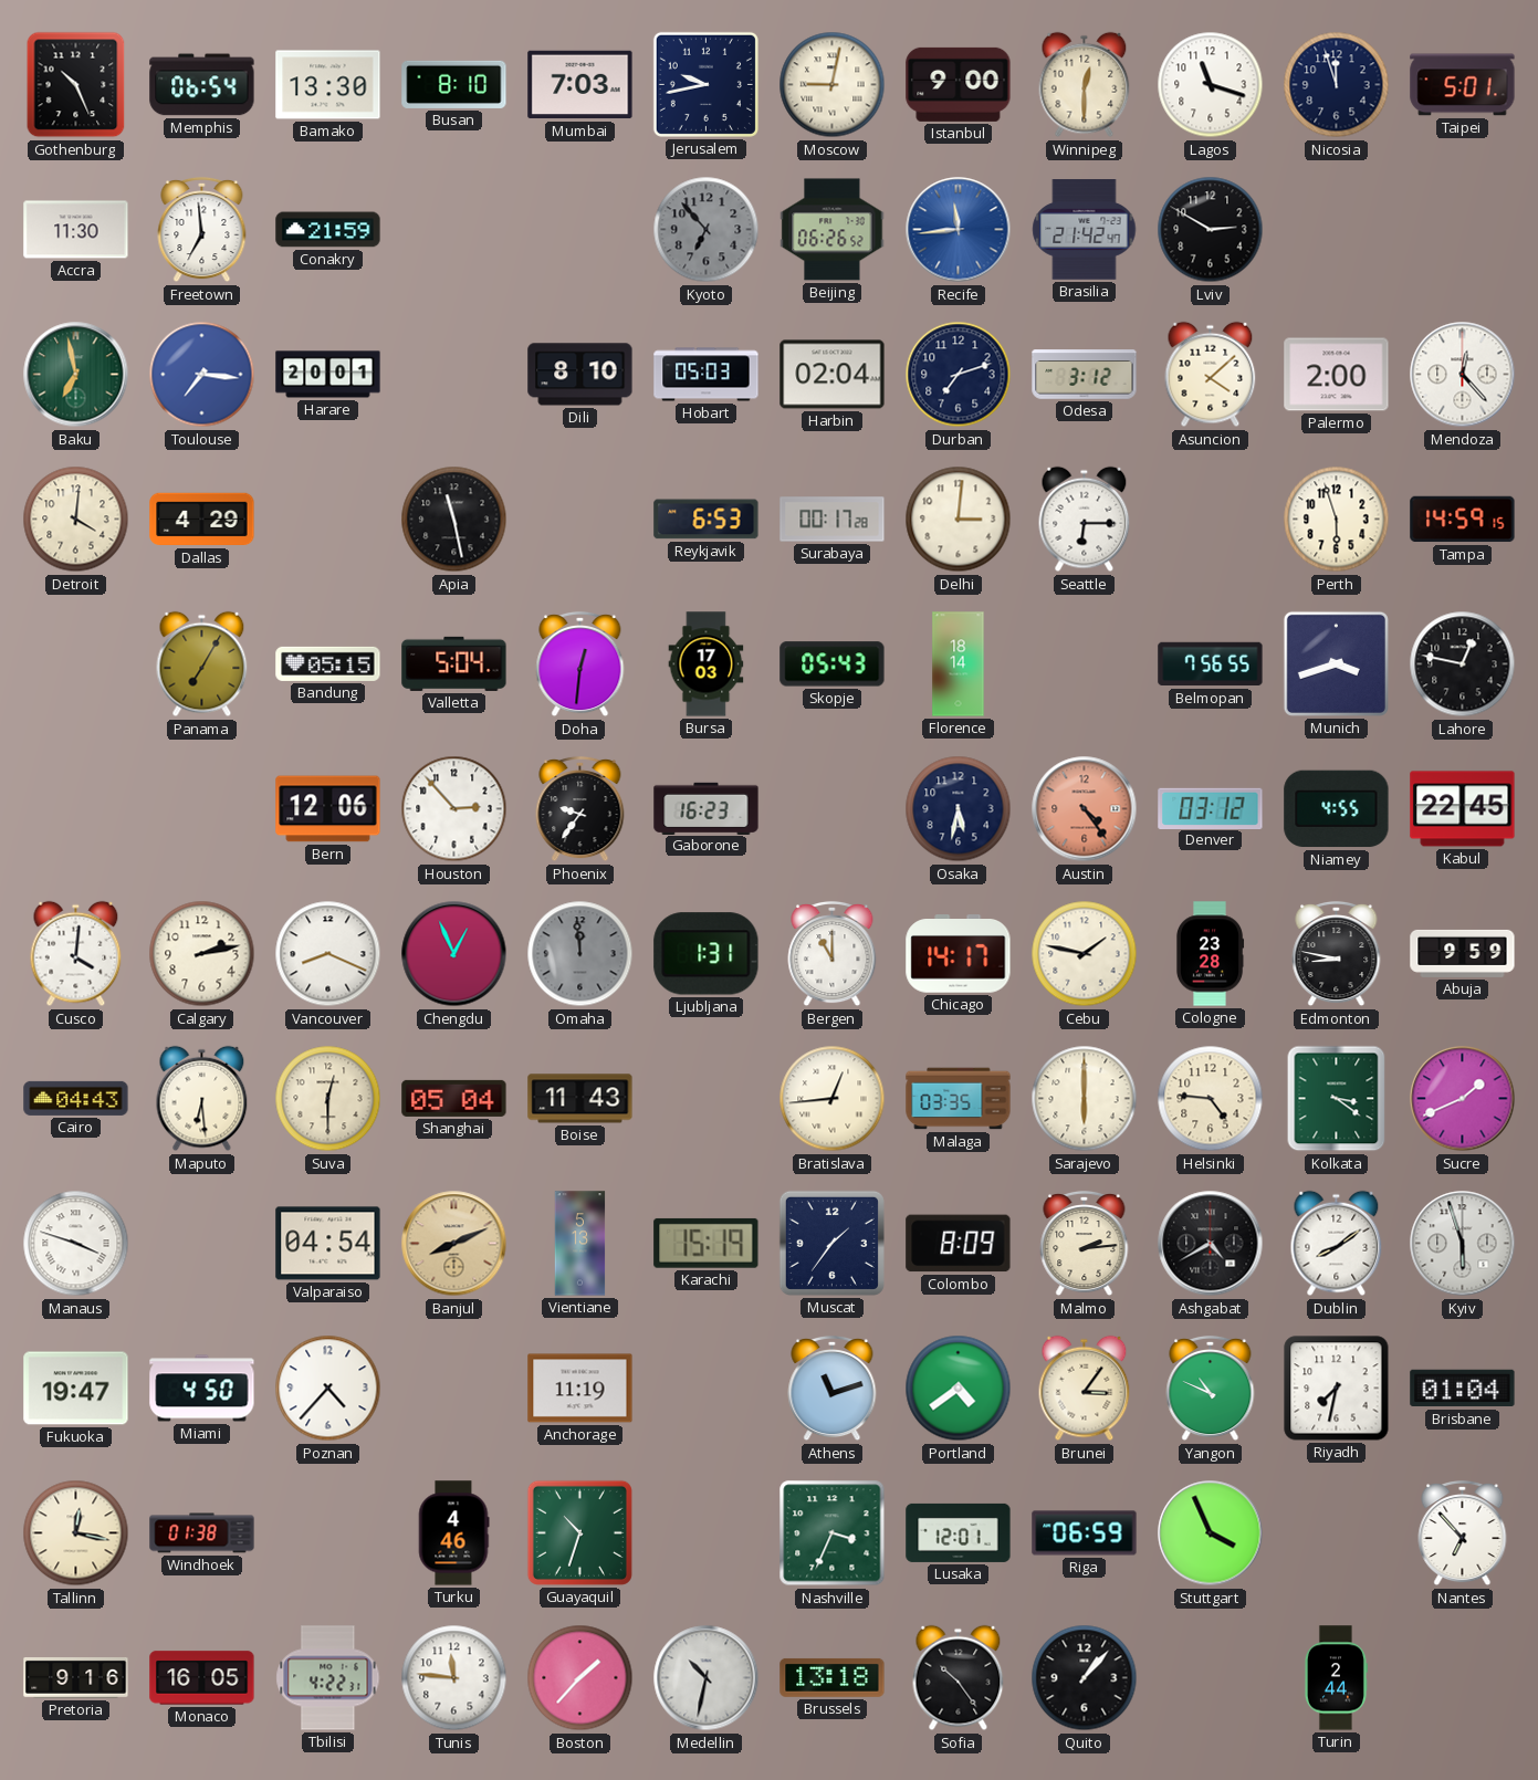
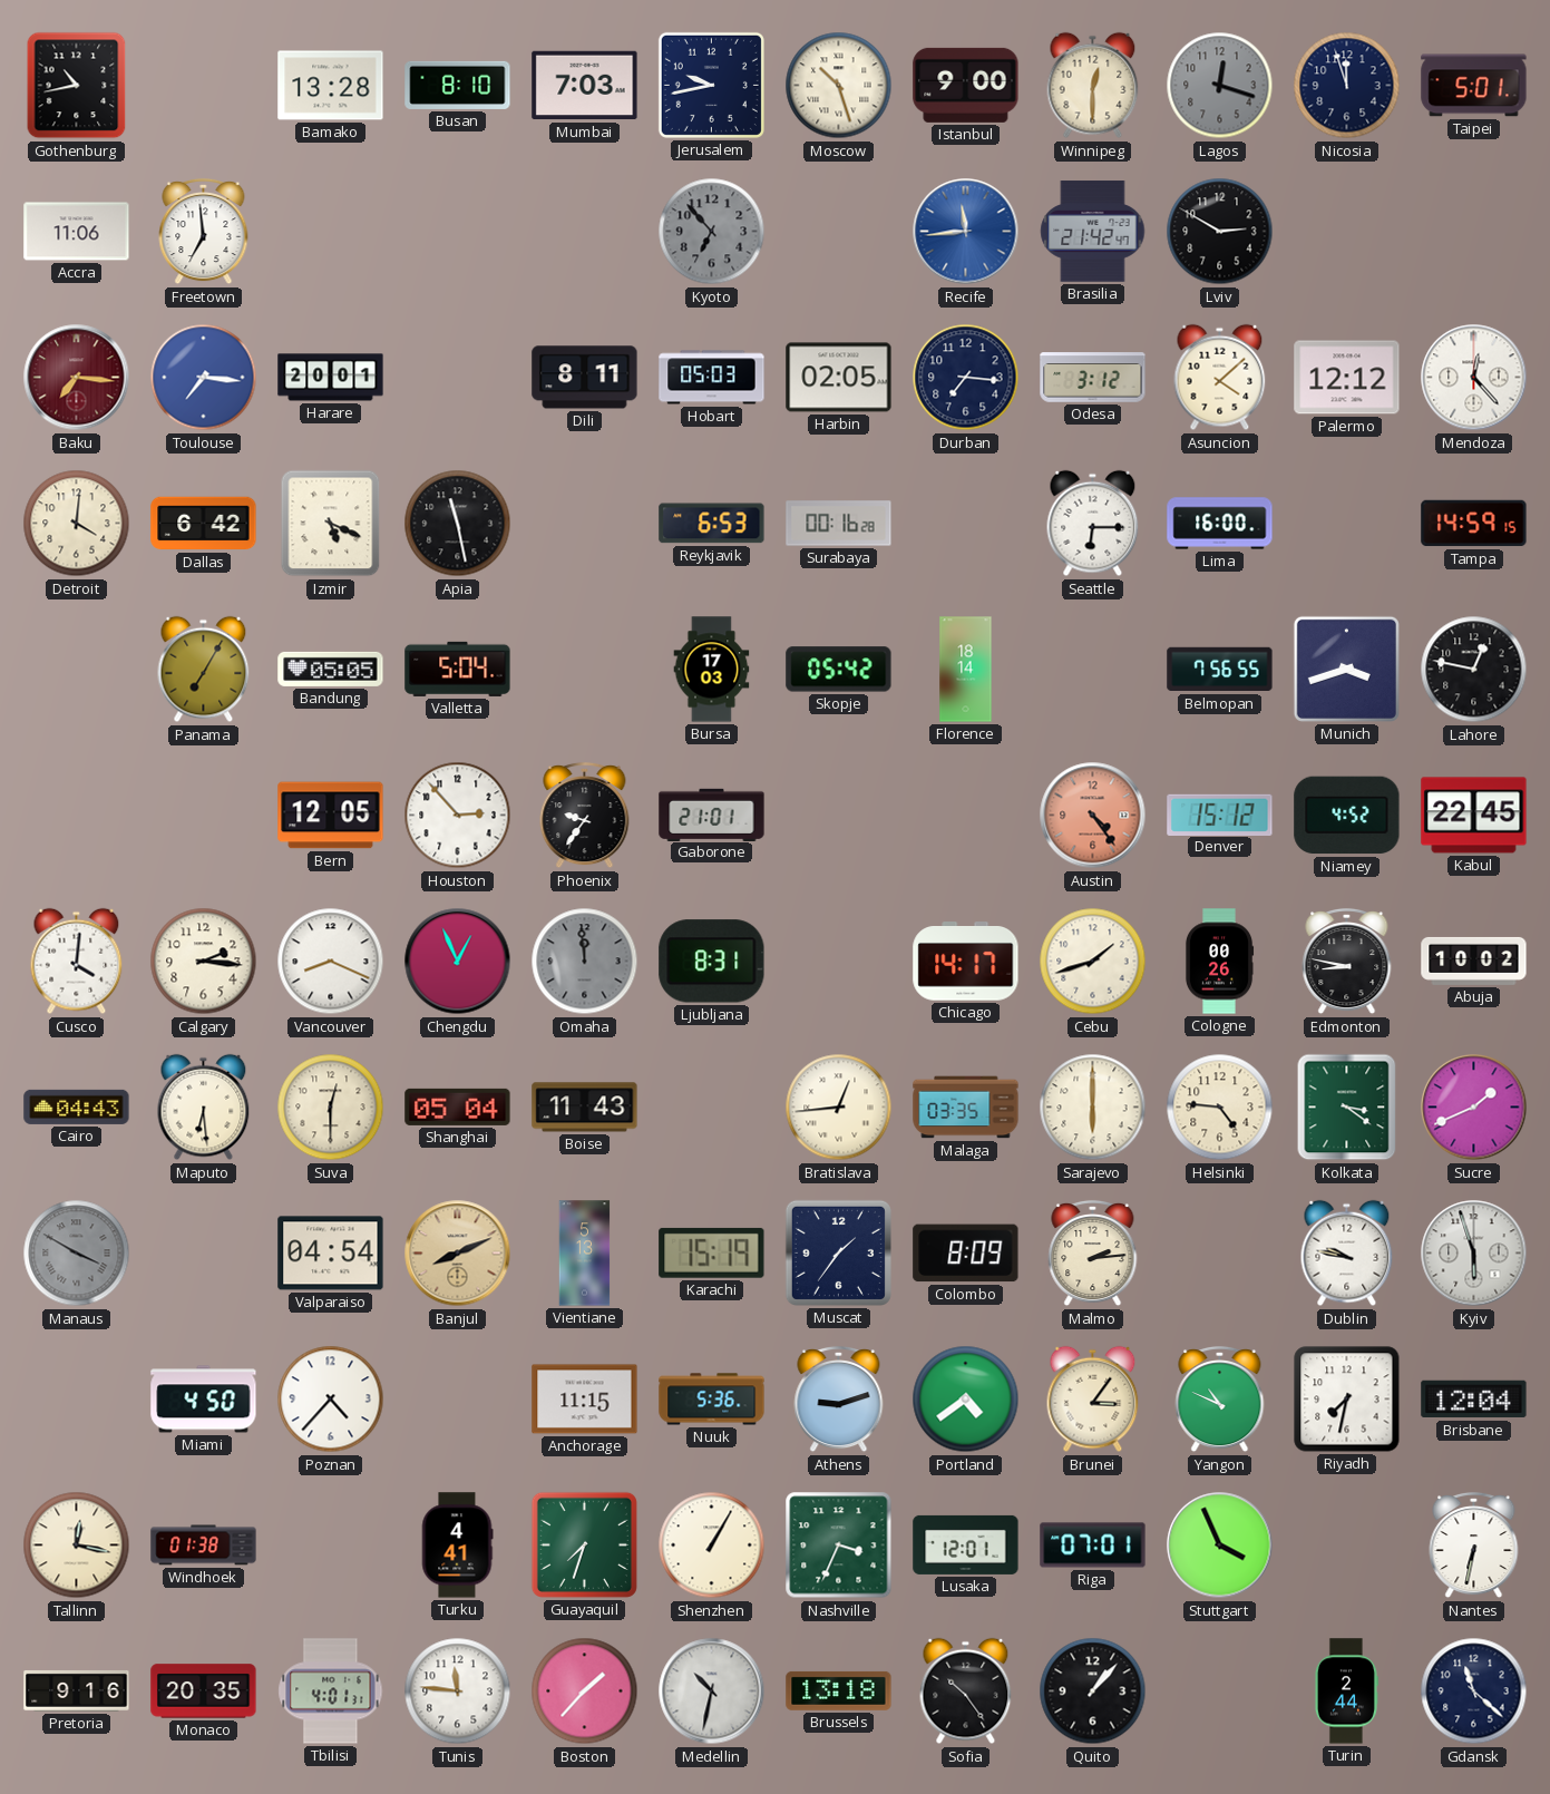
Gothenburg: 10:26 -> 10:43 (77, 86)
Memphis: 06:54 -> none (202, 85)
Bamako: 13:30 -> 13:28 (331, 86)
Moscow: 9:02 -> 10:27 (839, 86)
Lagos: 11:18 -> 12:18 (1220, 86)
Lagos dial: white -> grey (1220, 86)
Accra: 11:30 -> 11:06 (77, 232)
Conakry: 21:59 -> none (328, 230)
Beijing: 06:26 -> none (833, 230)
Baku: 6:58 -> 7:16 (77, 378)
Baku dial: green -> burgundy (77, 378)
Dili: 8:10 -> 8:11 (585, 378)
Harbin: 02:04 -> 02:05 (839, 378)
Durban: 7:12 -> 7:16 (966, 378)
Palermo: 2:00 -> 12:12 (1347, 378)
Dallas: 4:29 -> 6:42 (204, 524)
Izmir: none -> 5:19 (331, 524)
Surabaya: 00:17 -> 00:16 (839, 524)
Delhi: 3:01 -> none (959, 520)
Lima: none -> 16:00 (1220, 524)
Perth: 5:57 -> none (1337, 520)
Bandung: 05:15 -> 05:05 (331, 669)
Doha: 12:31 -> none (580, 664)
Skopje: 05:43 -> 05:42 (839, 670)
Bern: 12:06 -> 12:05 (331, 816)
Gaborone: 16:23 -> 21:01 (712, 815)
Osaka: 5:32 -> none (959, 809)
Denver: 03:12 -> 15:12 (1220, 815)
Niamey: 4:55 -> 4:52 (1347, 816)
Calgary: 2:13 -> 2:16 (204, 962)
Ljubljana: 1:31 -> 8:31 (712, 962)
Bergen: 11:00 -> none (833, 954)
Cebu: 1:47 -> 1:42 (1093, 962)
Cologne: 23:28 -> 00:26 (1219, 962)
Abuja: 9:59 -> 10:02 (1474, 961)
Manaus: 3:48 -> 3:50 (77, 1254)
Manaus dial: white -> grey (77, 1254)
Ashgabat: 4:40 -> none (1211, 1244)
Dublin: 8:09 -> 9:47 (1347, 1254)
Fukuoka: 19:47 -> none (76, 1389)
Anchorage: 11:19 -> 11:15 (585, 1400)
Nuuk: none -> 5:36 (712, 1400)
Athens: 11:12 -> 9:12 (839, 1400)
Brisbane: 01:04 -> 12:04 (1474, 1400)
Turku: 4:46 -> 4:41 (457, 1546)
Guayaquil: 10:33 -> 7:33 (584, 1544)
Shenzhen: none -> 1:05 (712, 1546)
Riga: 06:59 -> 07:01 (1093, 1546)
Nantes: 6:53 -> 6:32 (1474, 1546)
Monaco: 16:05 -> 20:35 (204, 1691)
Tbilisi: 4:22 -> 4:01 (331, 1691)
Gdansk: none -> 11:22 (1474, 1691)
